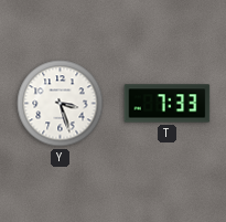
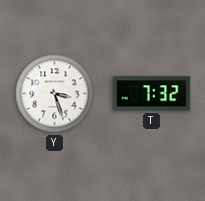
T: 7:33 -> 7:32 (152, 94)
